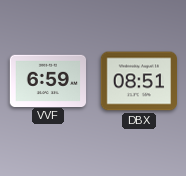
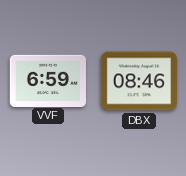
DBX: 08:51 -> 08:46 (139, 81)
